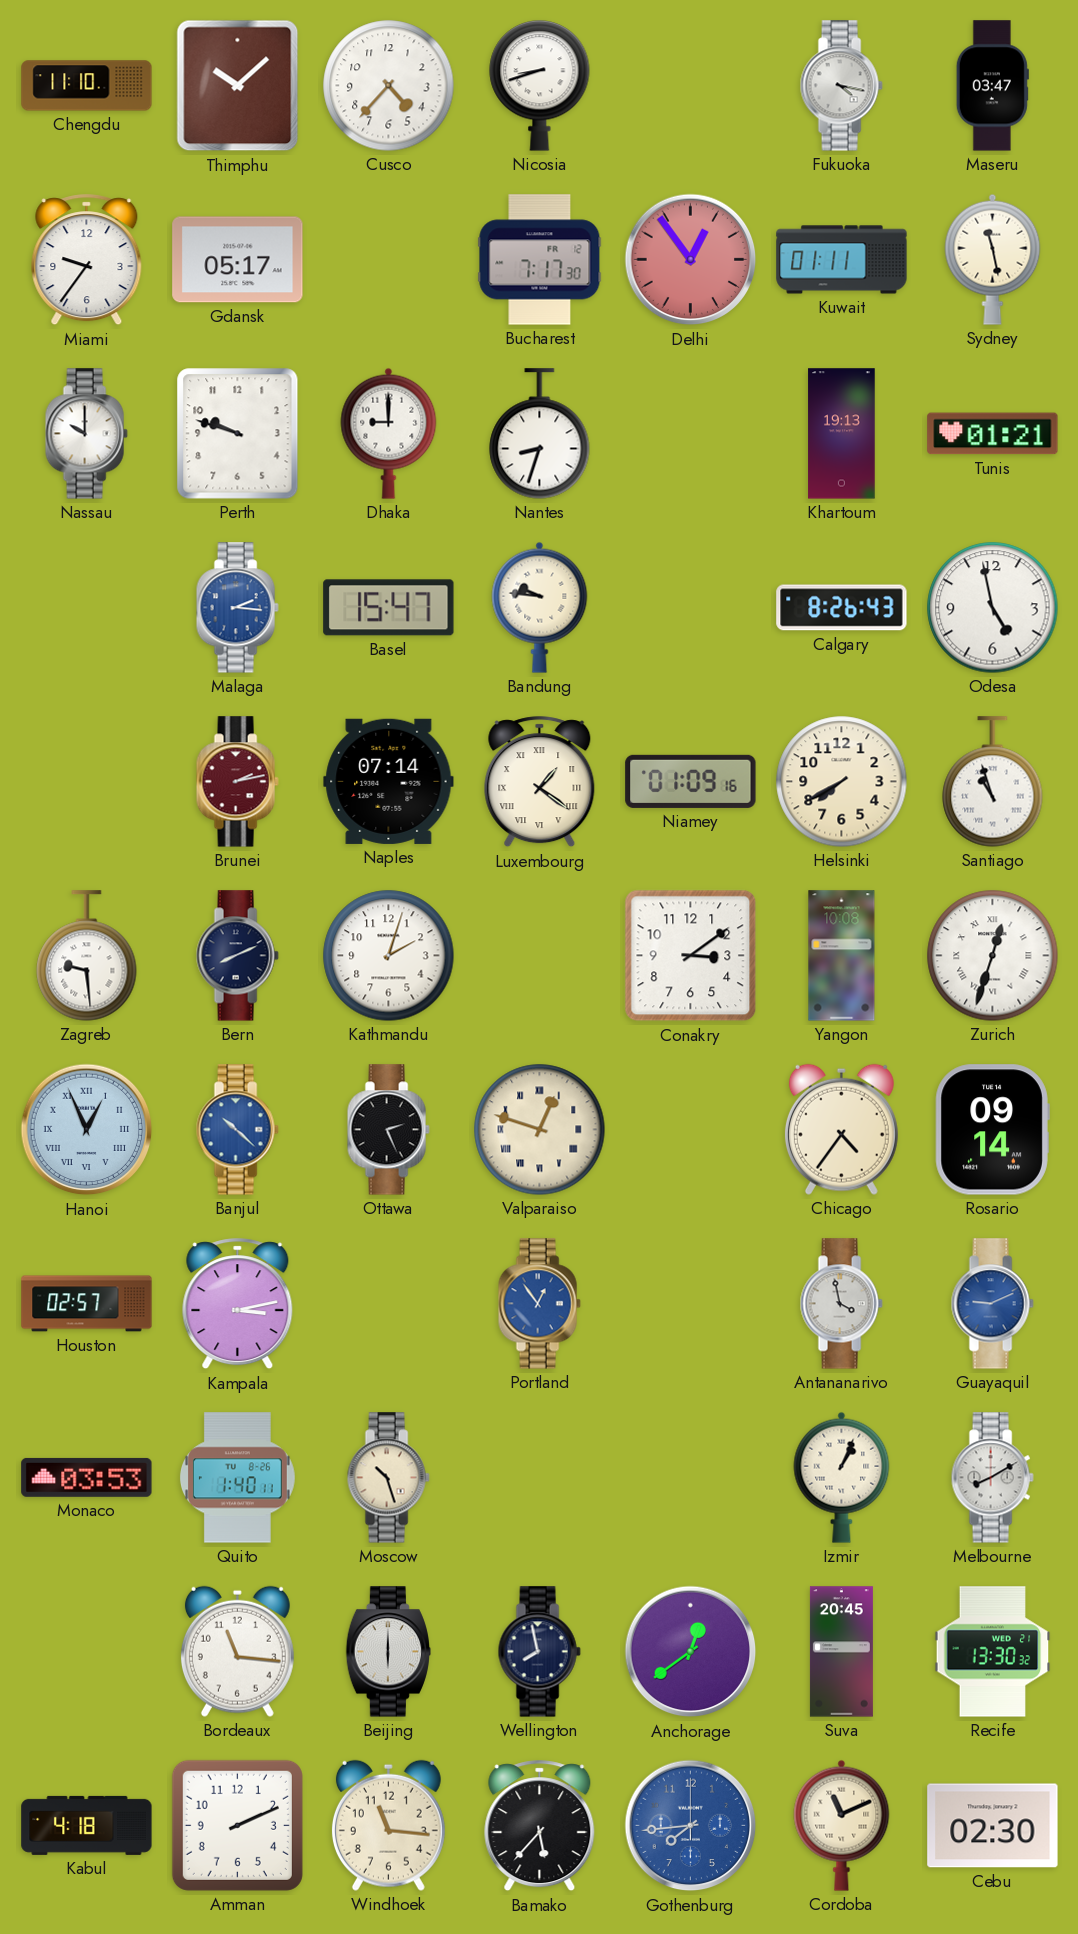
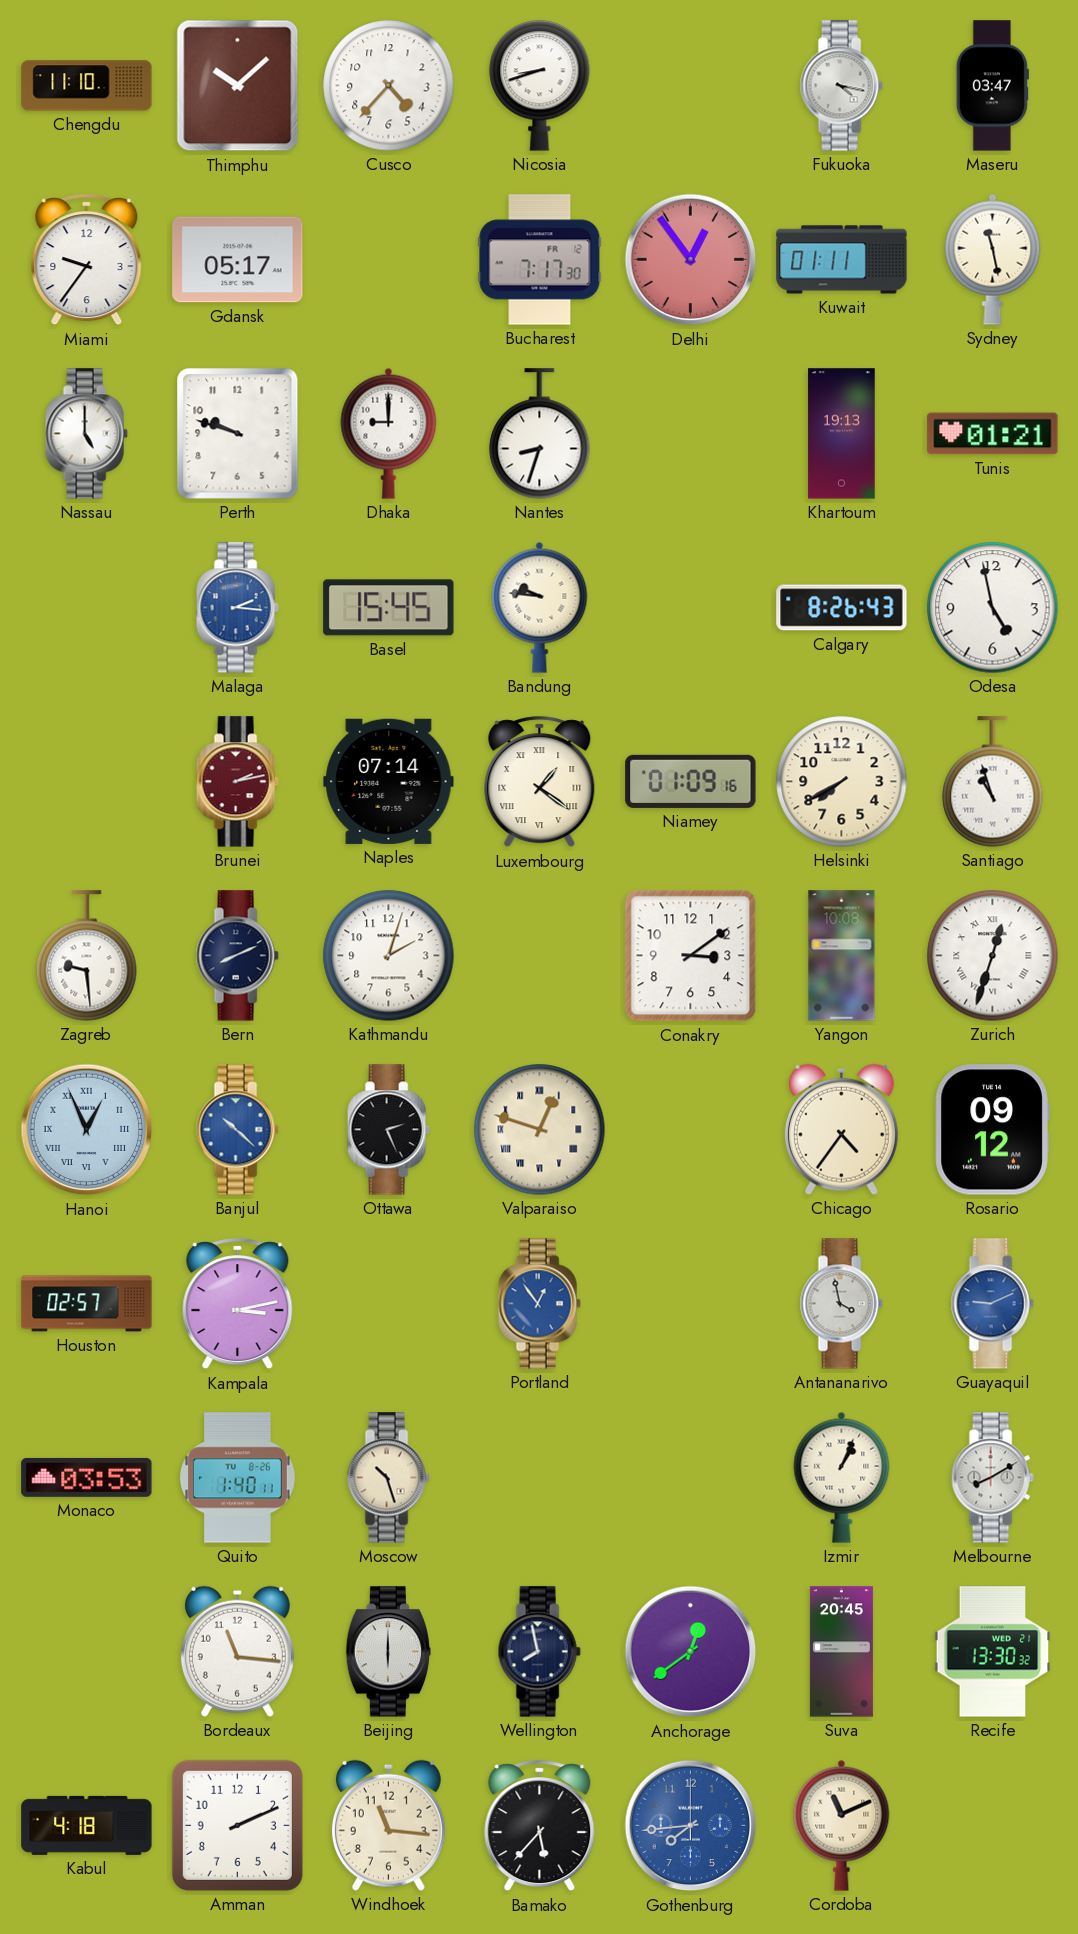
Nassau: 10:00 -> 5:00 (86, 434)
Basel: 15:47 -> 15:45 (389, 608)
Rosario: 09:14 -> 09:12 (992, 1130)
Cebu: 02:30 -> none (993, 1826)
